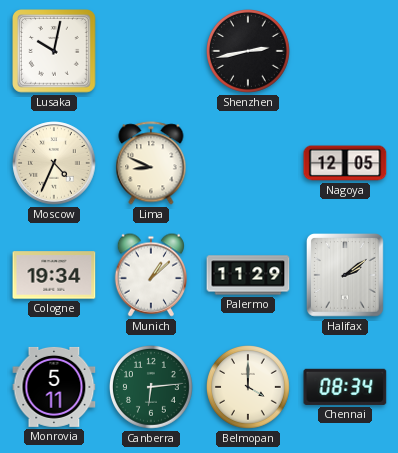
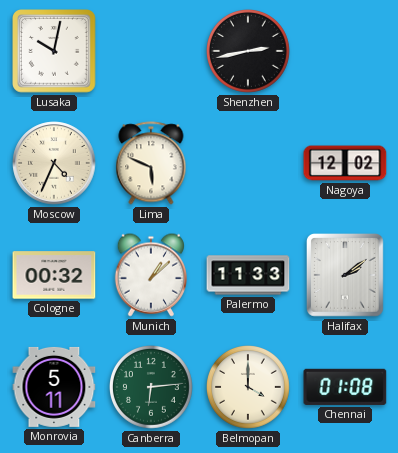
Lima: 8:49 -> 5:49 (151, 163)
Nagoya: 12:05 -> 12:02 (345, 163)
Cologne: 19:34 -> 00:32 (54, 275)
Palermo: 11:29 -> 11:33 (248, 275)
Chennai: 08:34 -> 01:08 (345, 387)
